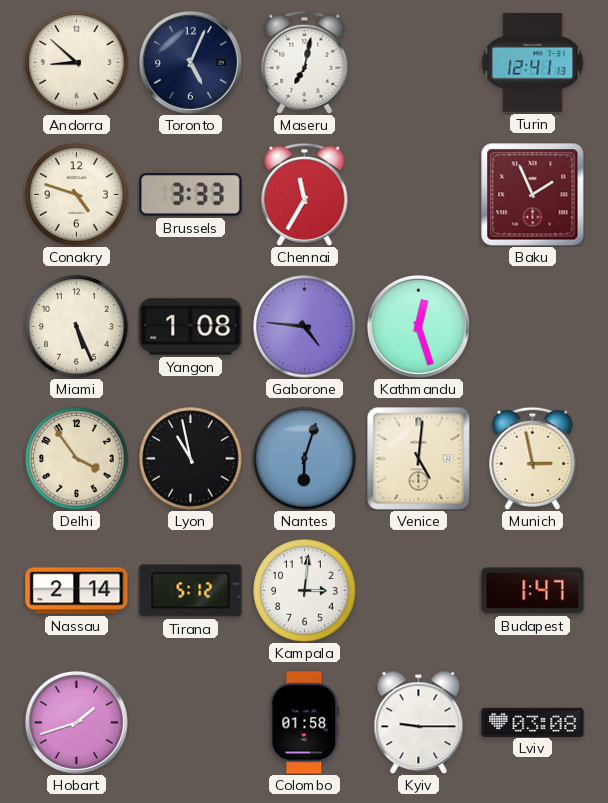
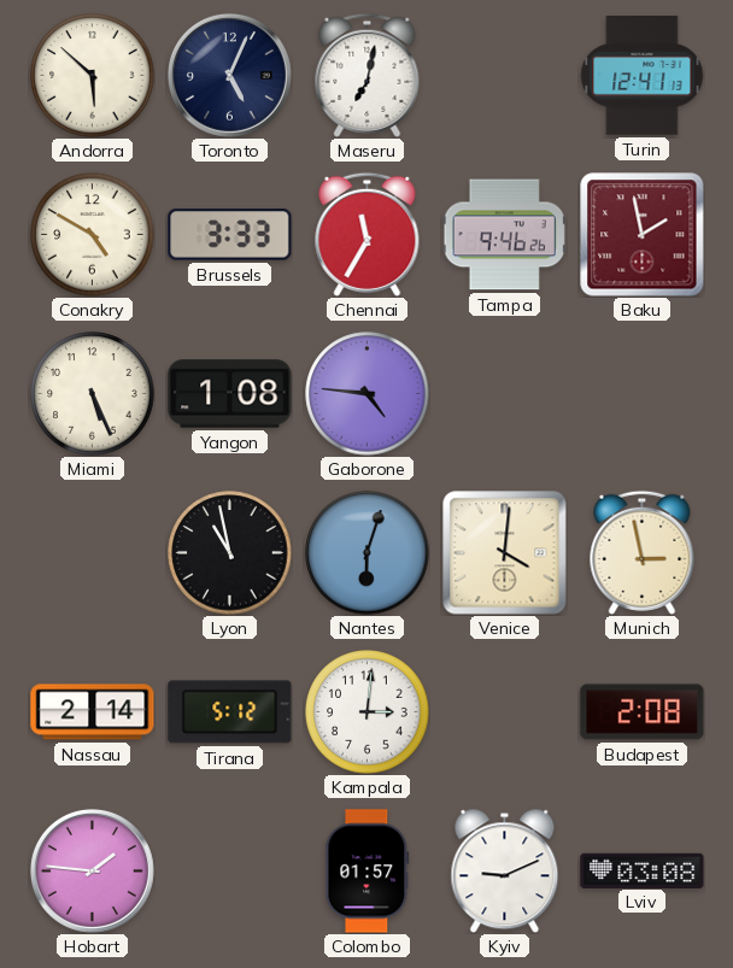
Andorra: 8:52 -> 5:52 (93, 76)
Conakry: 4:48 -> 4:50 (93, 235)
Tampa: none -> 9:46 (504, 235)
Baku: 1:56 -> 1:58 (643, 235)
Kathmandu: 12:27 -> none (418, 326)
Delhi: 3:54 -> none (77, 459)
Venice: 5:01 -> 4:01 (505, 553)
Budapest: 1:47 -> 2:08 (643, 712)
Hobart: 1:42 -> 1:46 (92, 870)
Colombo: 01:58 -> 01:57 (368, 872)
Kyiv: 9:15 -> 9:11 (505, 870)
